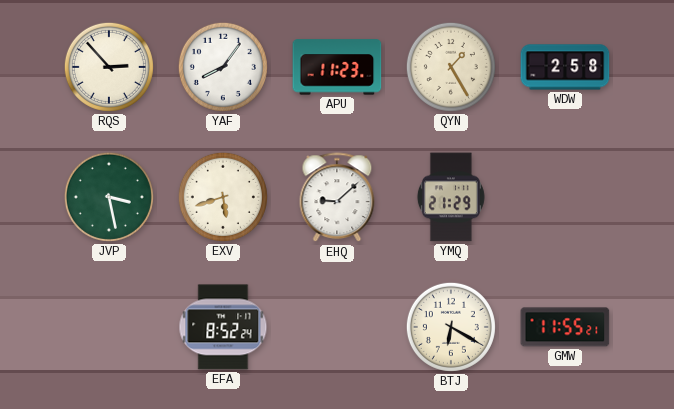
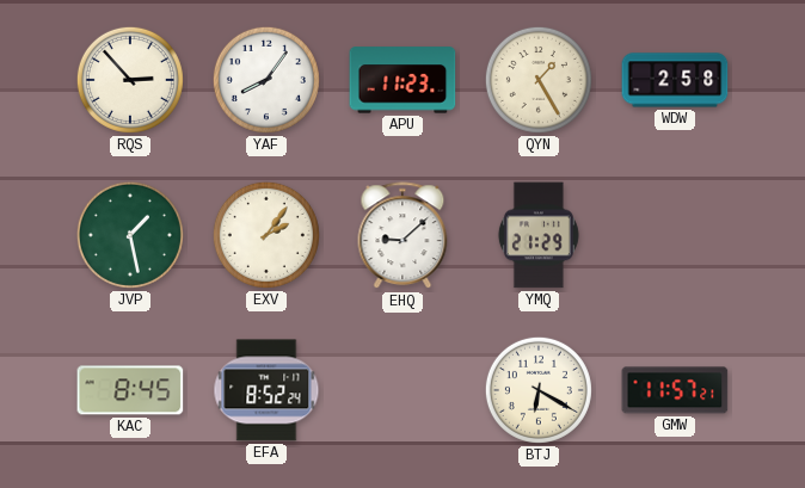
JVP: 3:28 -> 1:28 (130, 235)
EXV: 5:42 -> 2:06 (266, 235)
KAC: none -> 8:45 (130, 390)
GMW: 11:55 -> 11:57 (675, 390)
